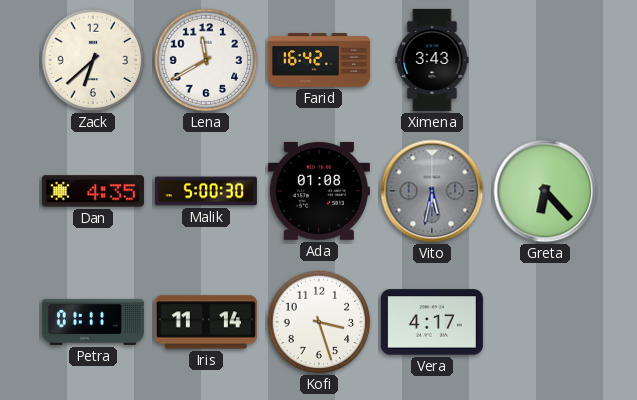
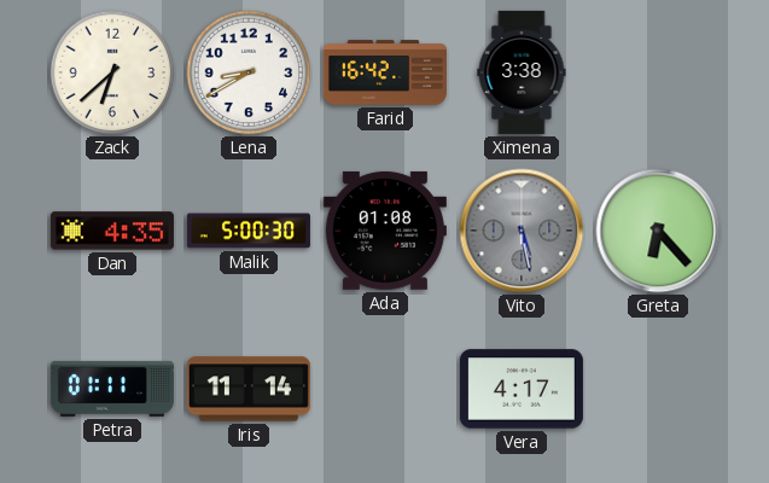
Lena: 11:40 -> 8:40 (249, 72)
Ximena: 3:43 -> 3:38 (522, 72)
Vito: 5:32 -> 5:28 (522, 231)
Kofi: 3:27 -> none (319, 322)
